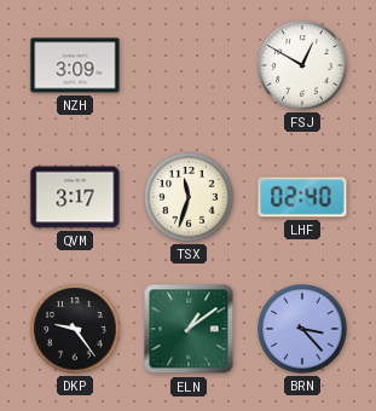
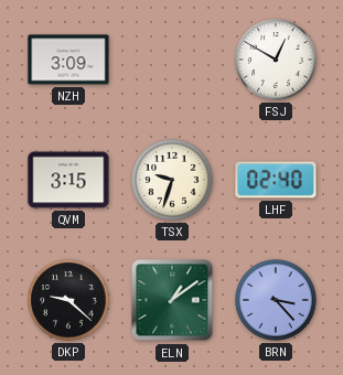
QVM: 3:17 -> 3:15 (68, 180)
TSX: 11:33 -> 9:33 (172, 180)
DKP: 9:24 -> 9:22 (68, 300)
